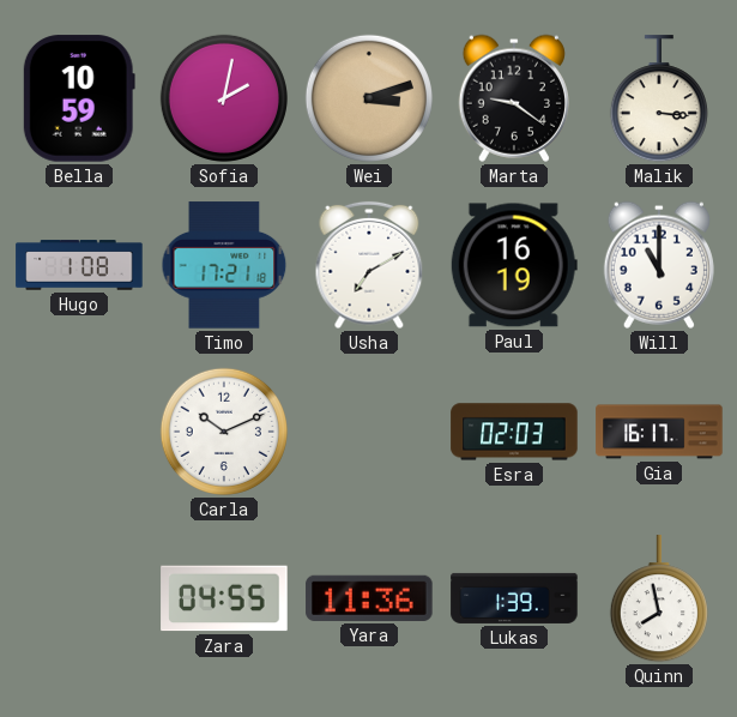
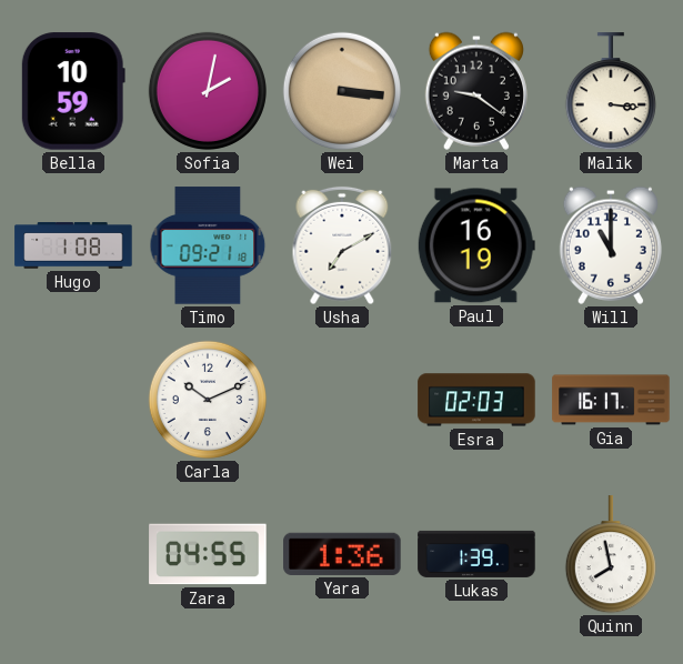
Wei: 3:12 -> 3:16 (342, 91)
Timo: 17:21 -> 09:21 (208, 245)
Yara: 11:36 -> 1:36 (342, 554)
